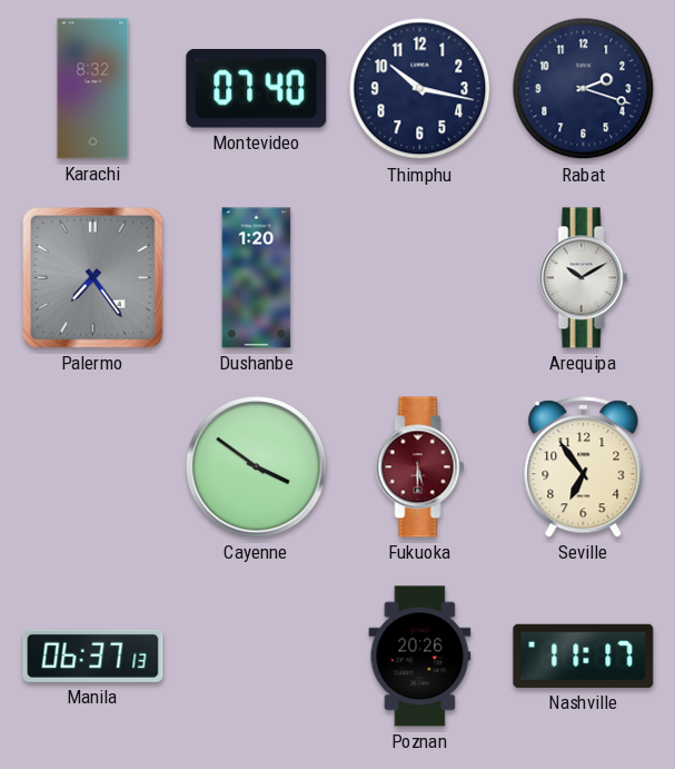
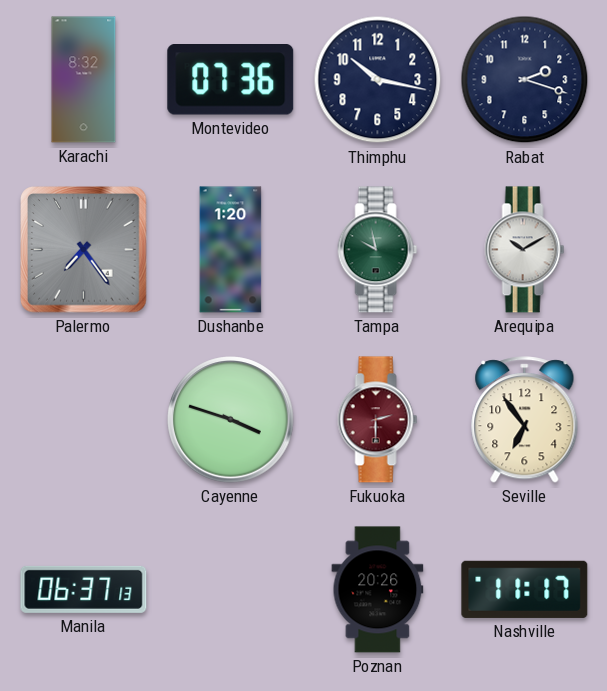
Montevideo: 07:40 -> 07:36 (231, 80)
Tampa: none -> 9:58 (378, 250)
Cayenne: 3:51 -> 3:48 (231, 420)
Fukuoka: 5:30 -> 2:30 (378, 420)
